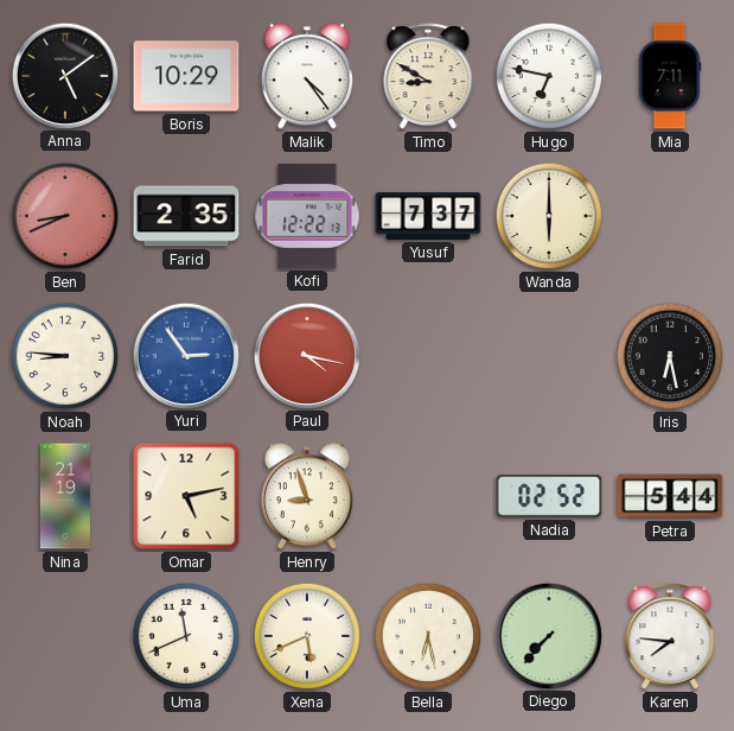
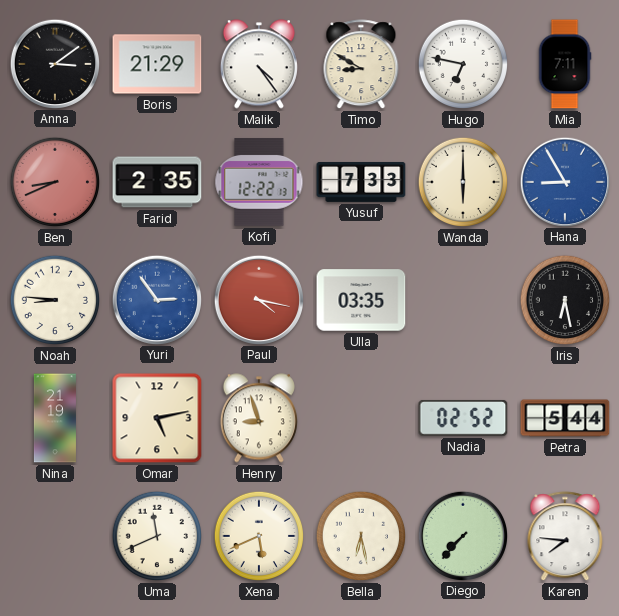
Anna: 5:09 -> 3:09 (54, 63)
Boris: 10:29 -> 21:29 (157, 64)
Yusuf: 7:37 -> 7:33 (361, 182)
Hana: none -> 8:55 (564, 181)
Ulla: none -> 03:35 (361, 300)
